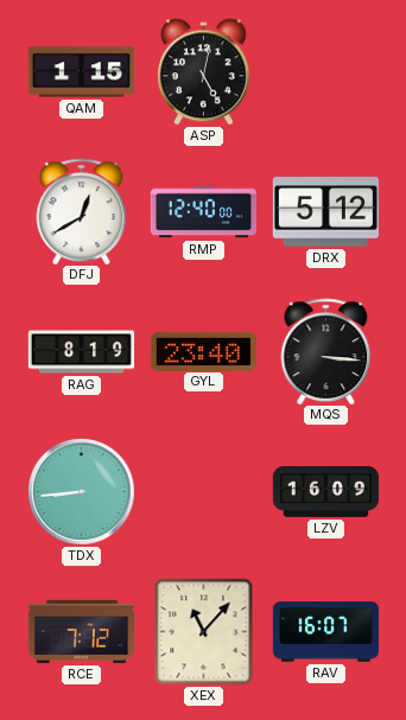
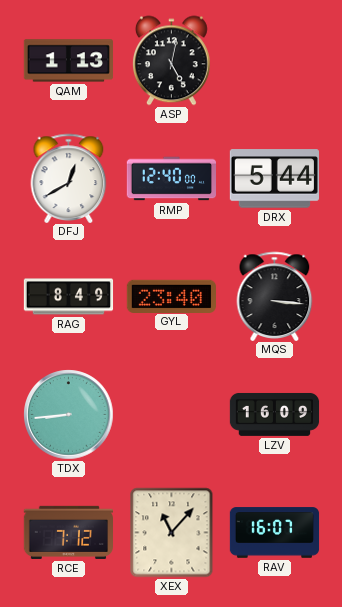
QAM: 1:15 -> 1:13 (68, 61)
DRX: 5:12 -> 5:44 (274, 179)
RAG: 8:19 -> 8:49 (69, 297)
